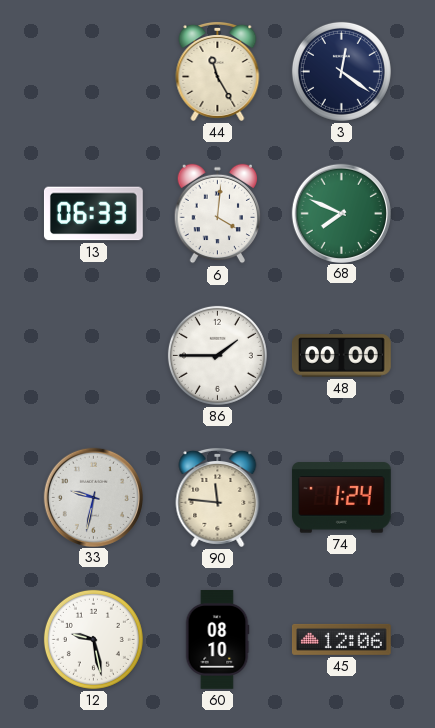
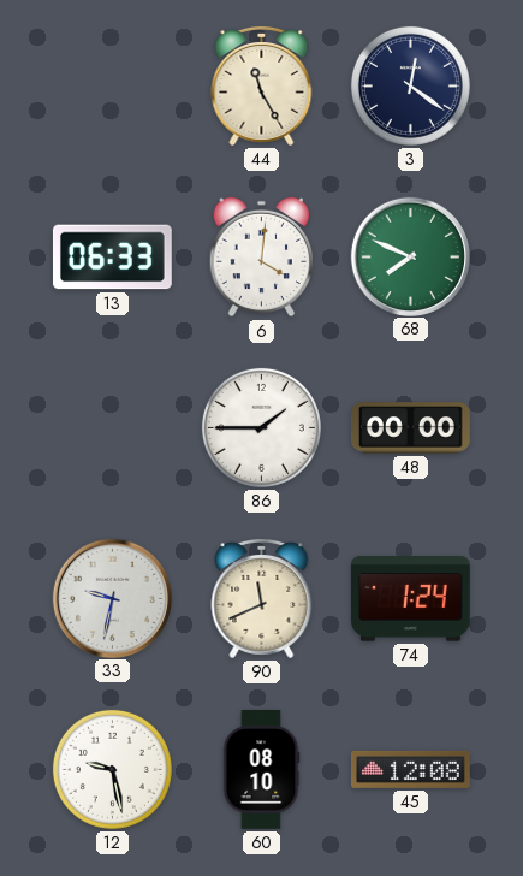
90: 11:46 -> 11:41 (262, 598)
45: 12:06 -> 12:08 (410, 769)
